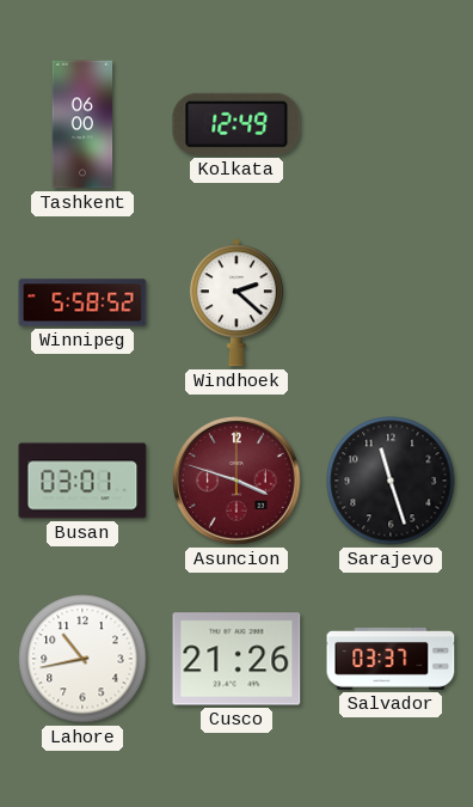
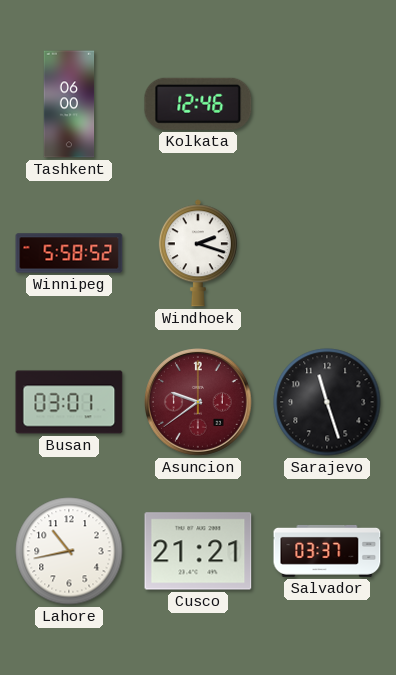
Kolkata: 12:49 -> 12:46 (198, 104)
Windhoek: 2:22 -> 2:18 (198, 253)
Asuncion: 3:48 -> 9:39 (199, 403)
Cusco: 21:26 -> 21:21 (198, 551)
